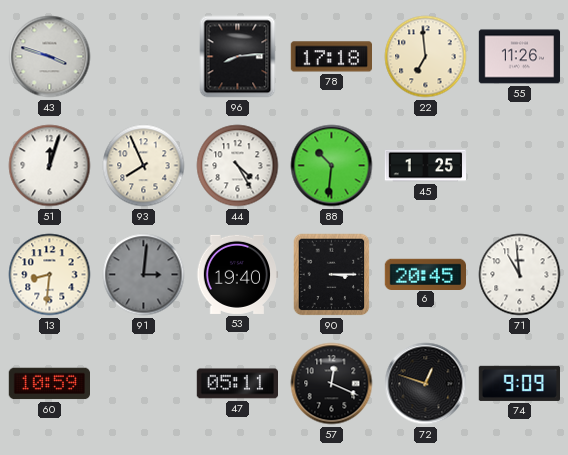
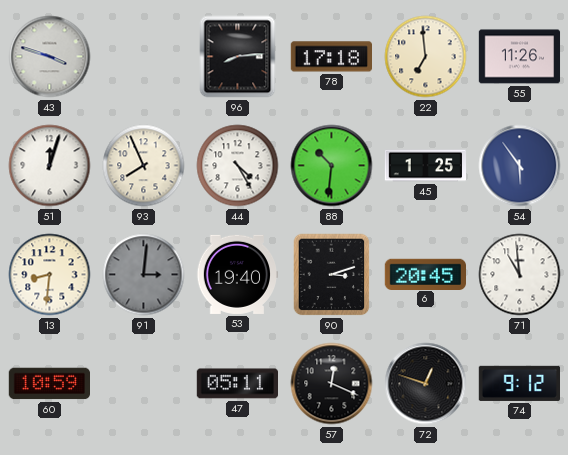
54: none -> 5:54 (520, 166)
90: 3:15 -> 3:12 (332, 275)
74: 9:09 -> 9:12 (519, 383)
